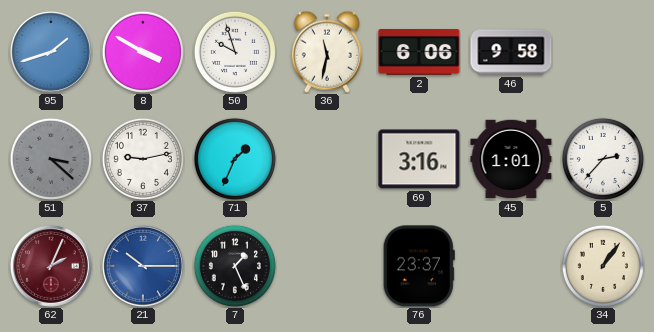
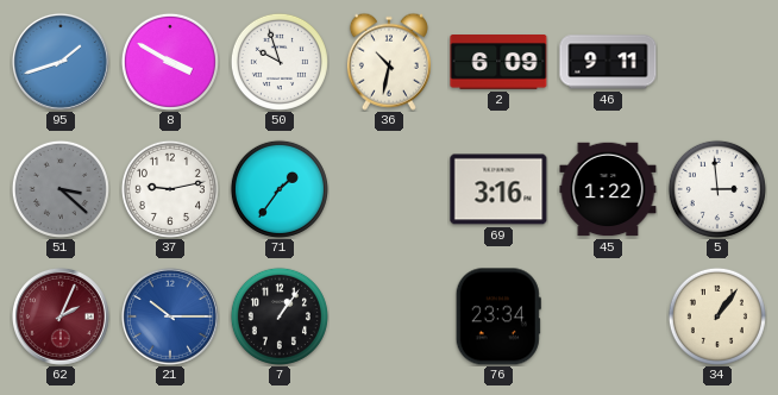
36: 11:32 -> 10:32 (389, 62)
2: 6:06 -> 6:09 (498, 63)
46: 9:58 -> 9:11 (608, 62)
71: 1:34 -> 1:36 (280, 189)
45: 1:01 -> 1:22 (608, 189)
5: 2:37 -> 2:59 (717, 189)
7: 1:26 -> 1:06 (280, 316)
76: 23:37 -> 23:34 (498, 316)
